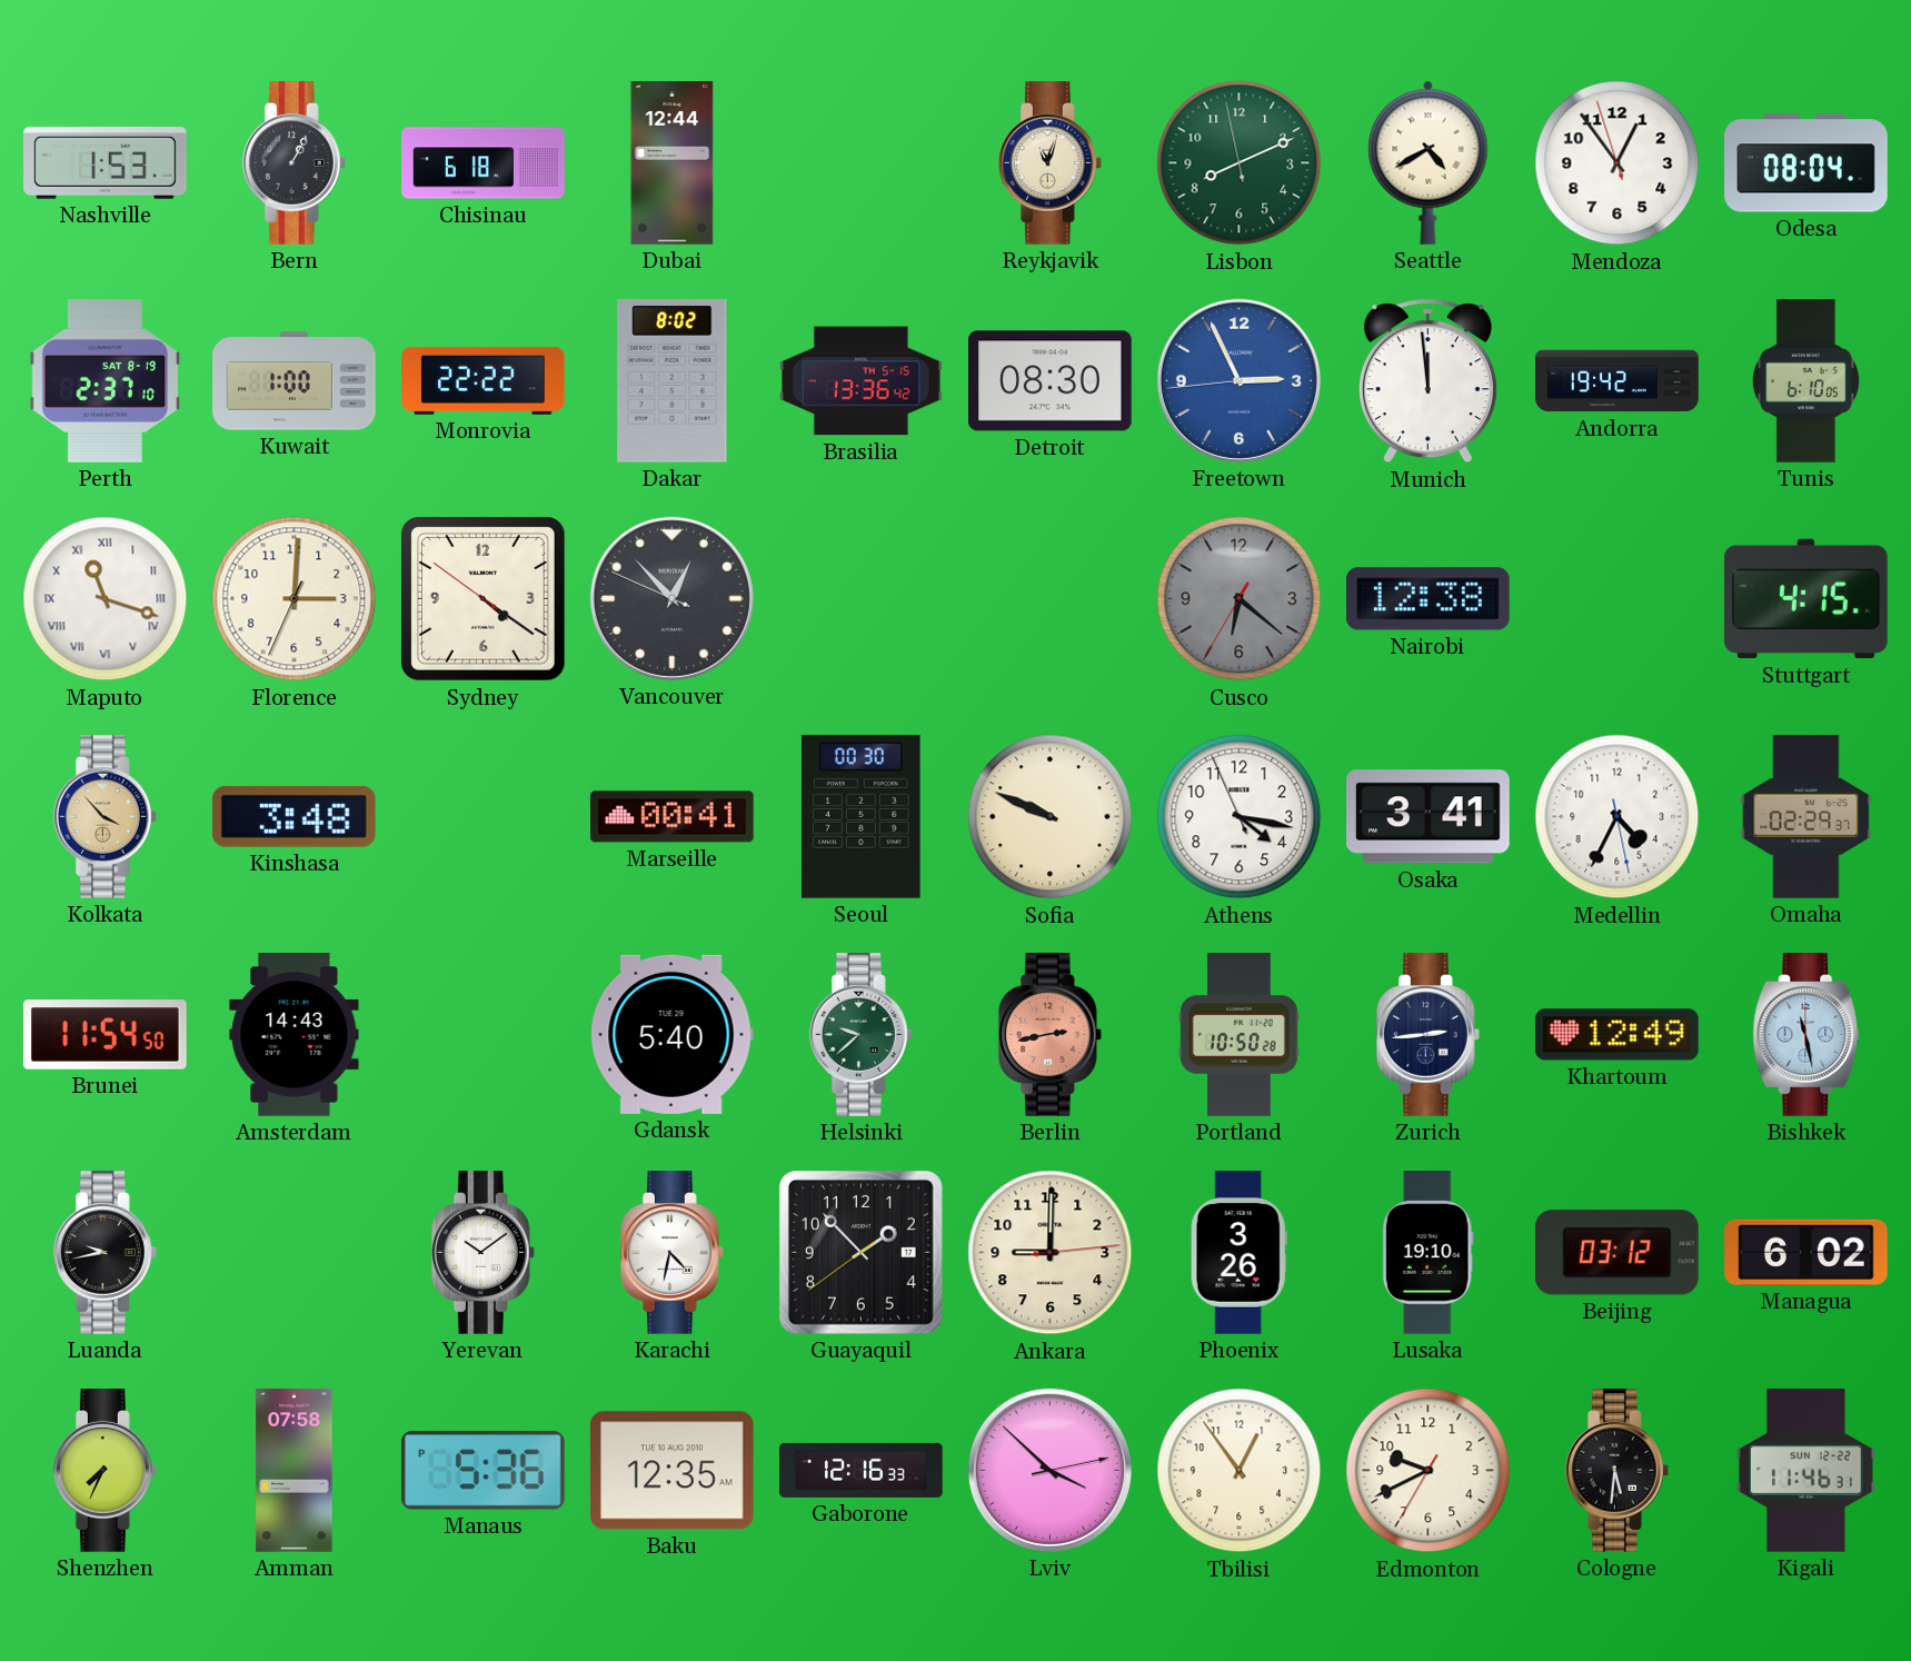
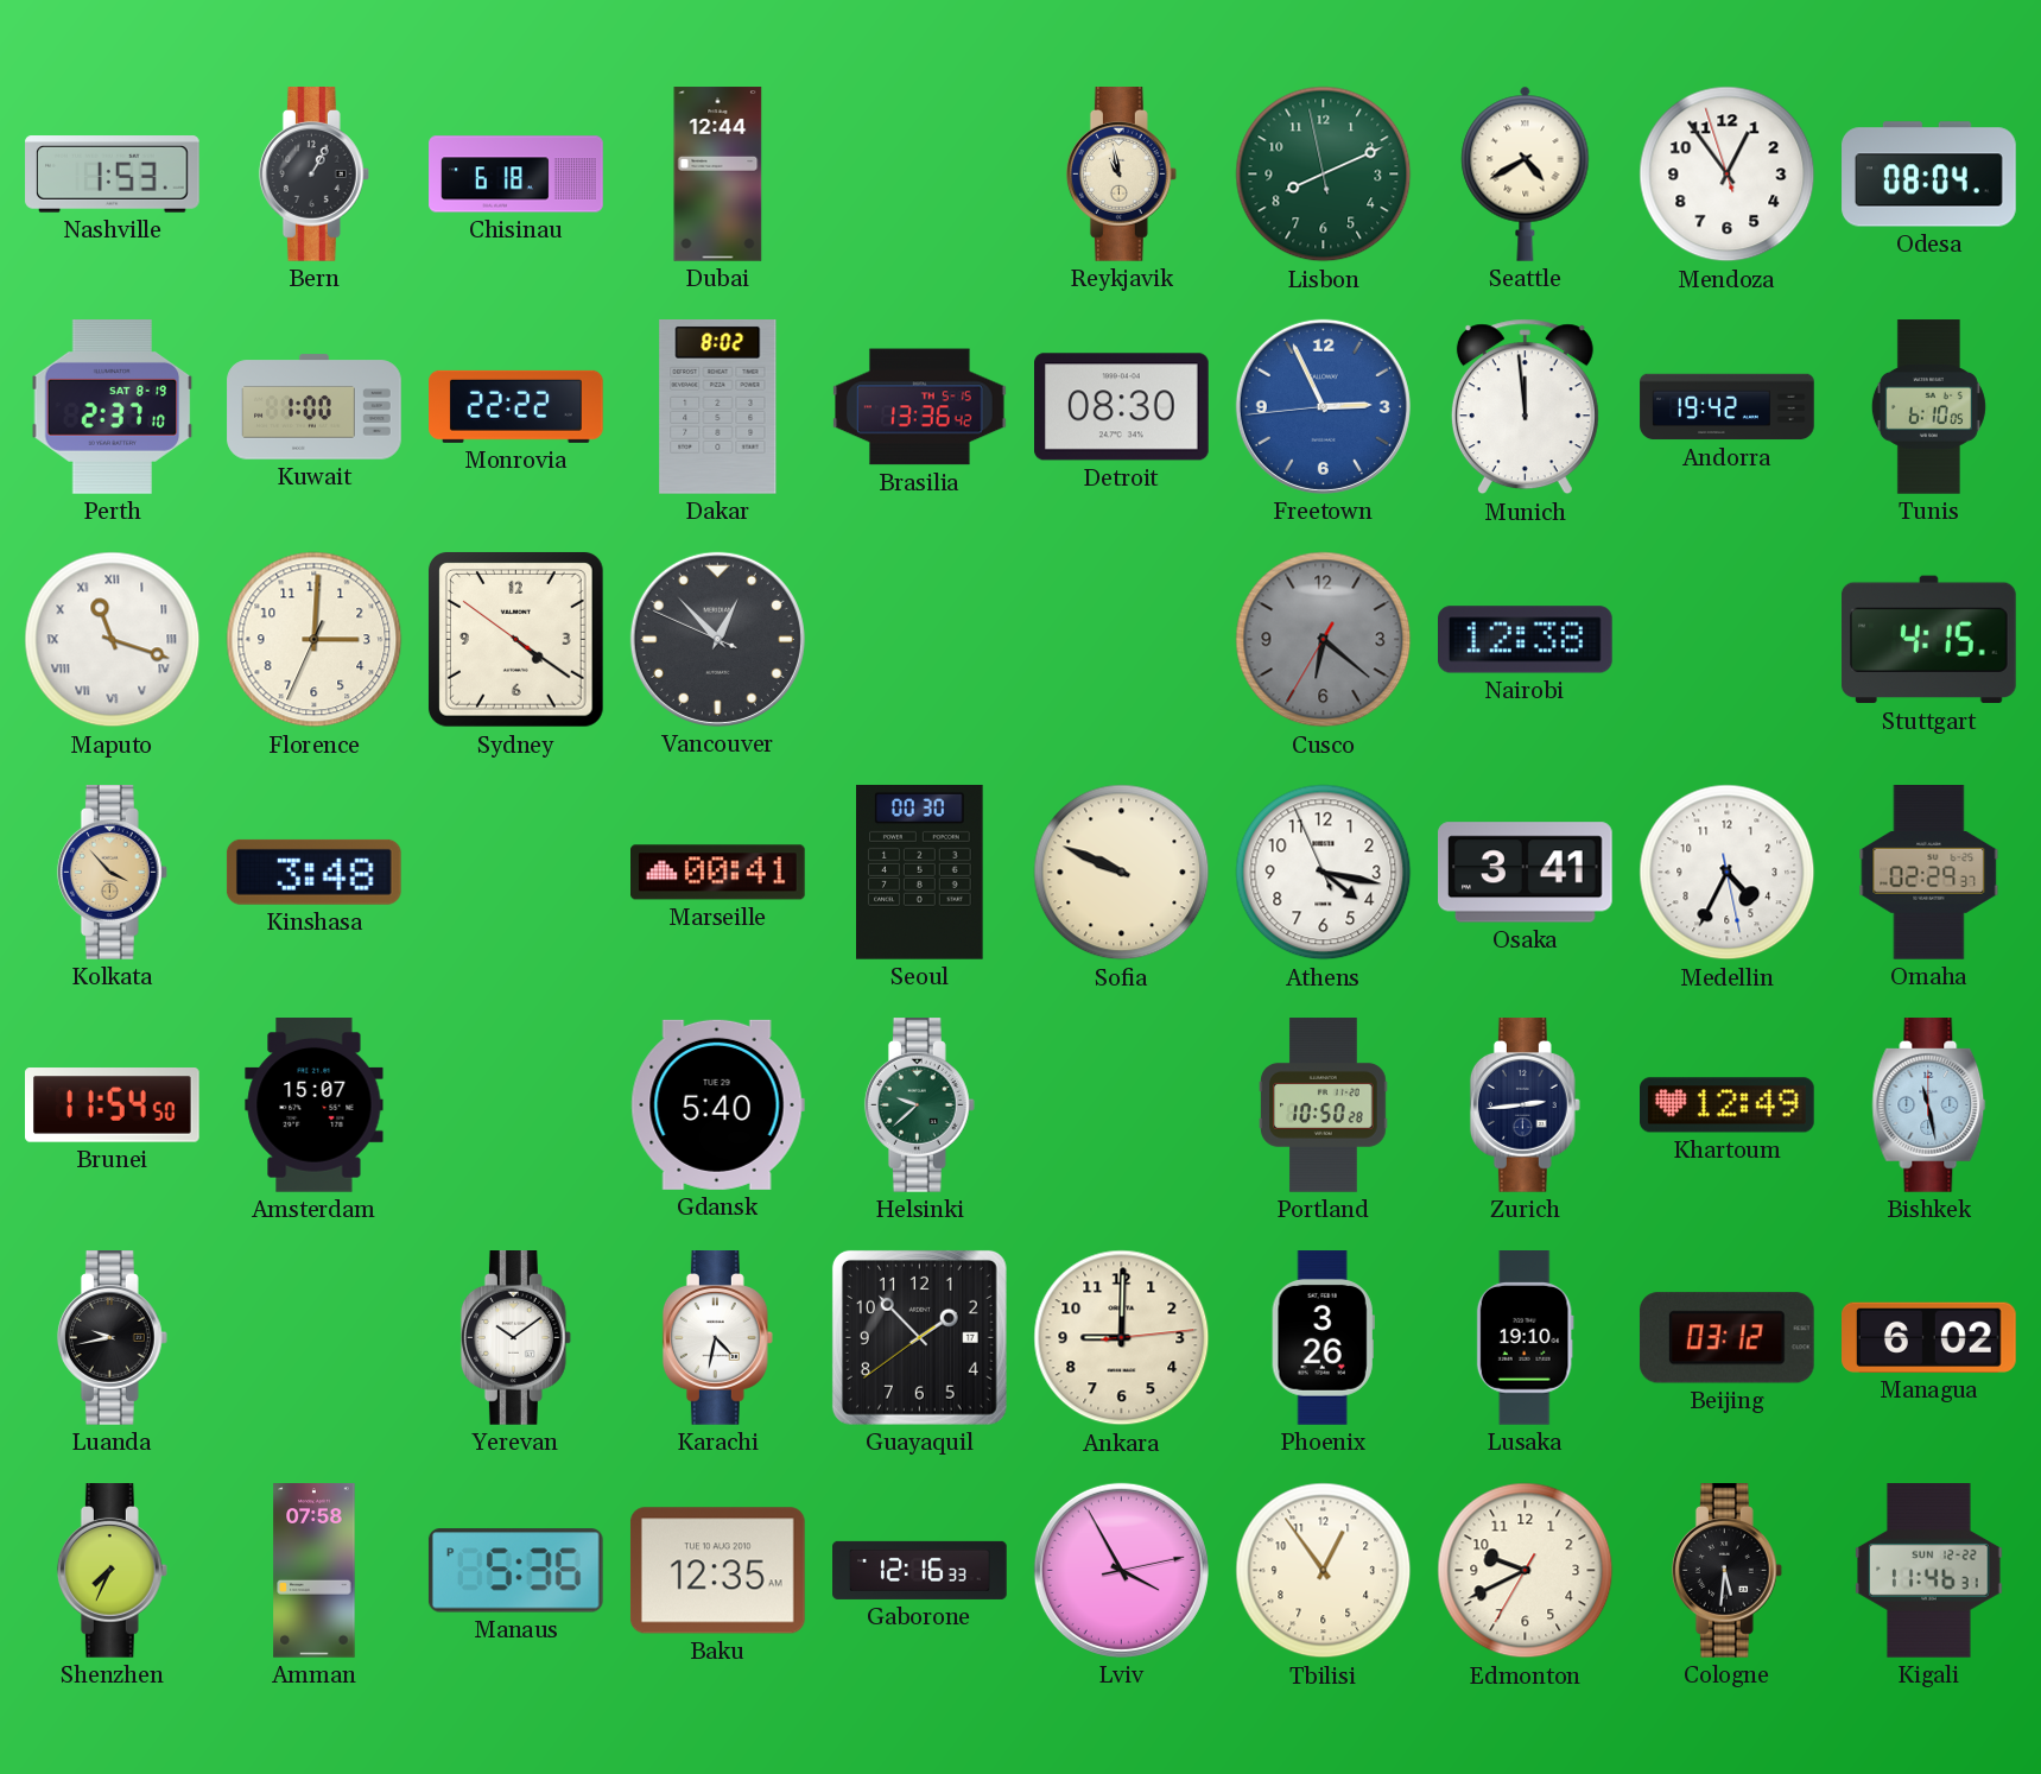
Reykjavik: 11:03 -> 10:58 (1121, 175)
Amsterdam: 14:43 -> 15:07 (315, 1105)
Berlin: 2:43 -> none (1049, 1035)
Lviv: 3:52 -> 3:55 (1121, 1570)
